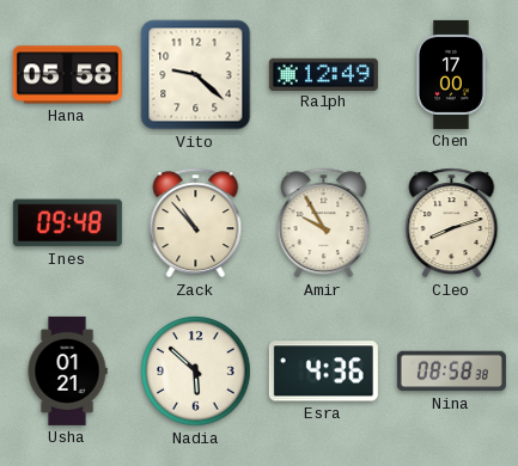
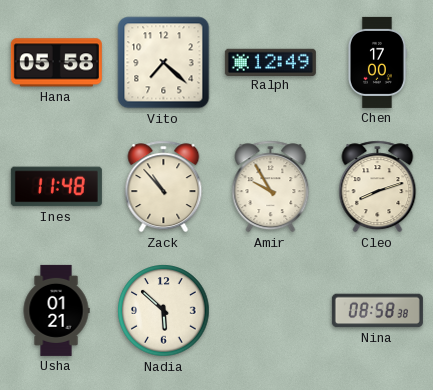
Vito: 9:22 -> 7:22 (164, 63)
Ines: 09:48 -> 11:48 (56, 187)
Esra: 4:36 -> none (323, 372)
